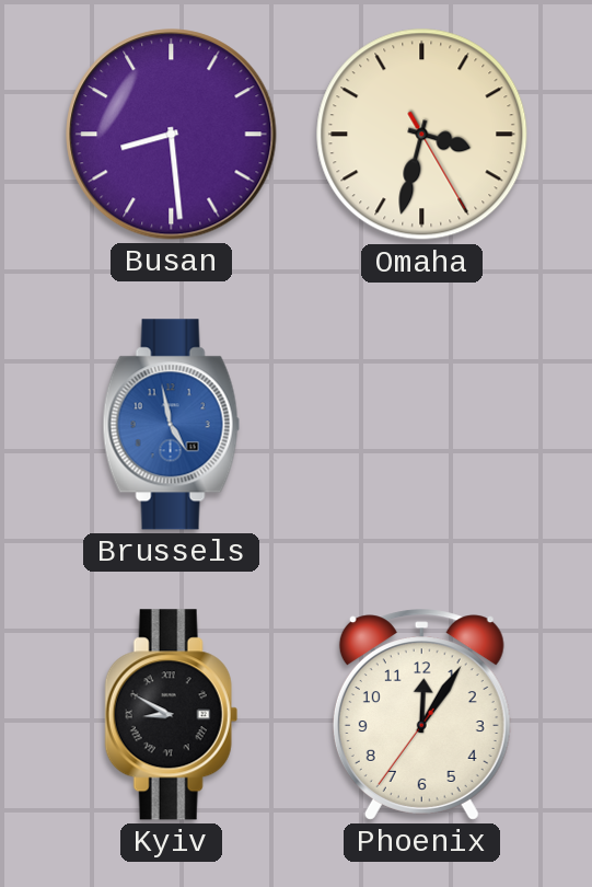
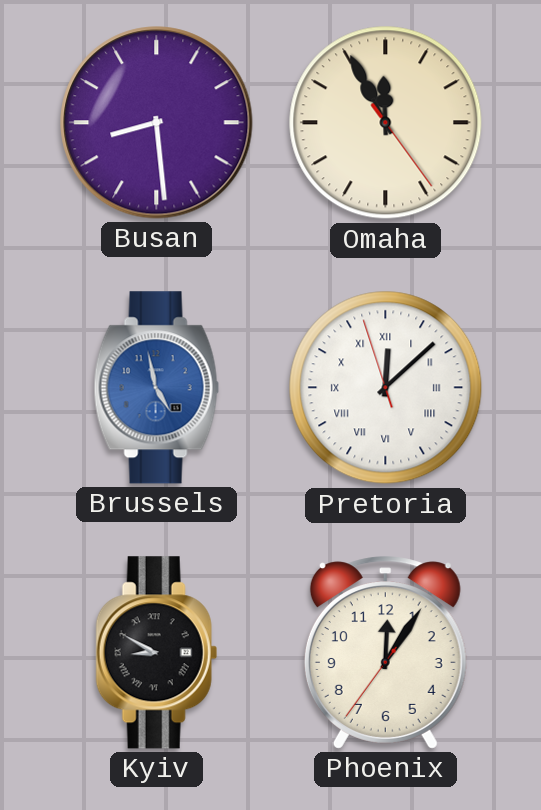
Omaha: 3:32 -> 11:55 (386, 123)
Pretoria: none -> 12:07 (386, 388)
